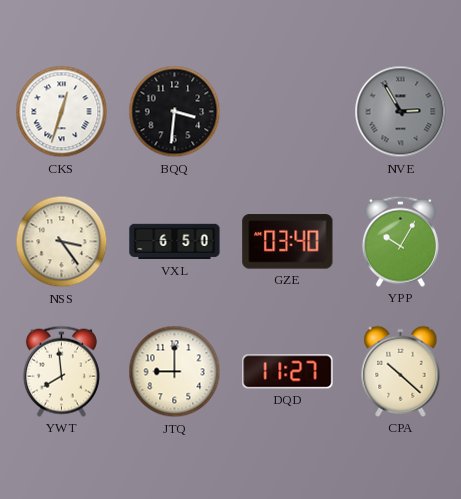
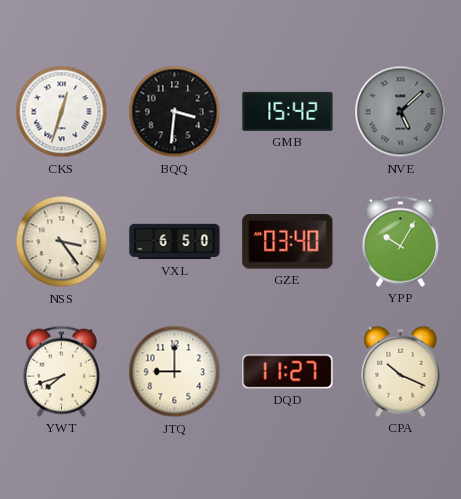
GMB: none -> 15:42 (288, 111)
NVE: 2:55 -> 5:08 (401, 112)
YWT: 7:59 -> 7:42 (61, 371)
CPA: 10:22 -> 10:19 (401, 371)
